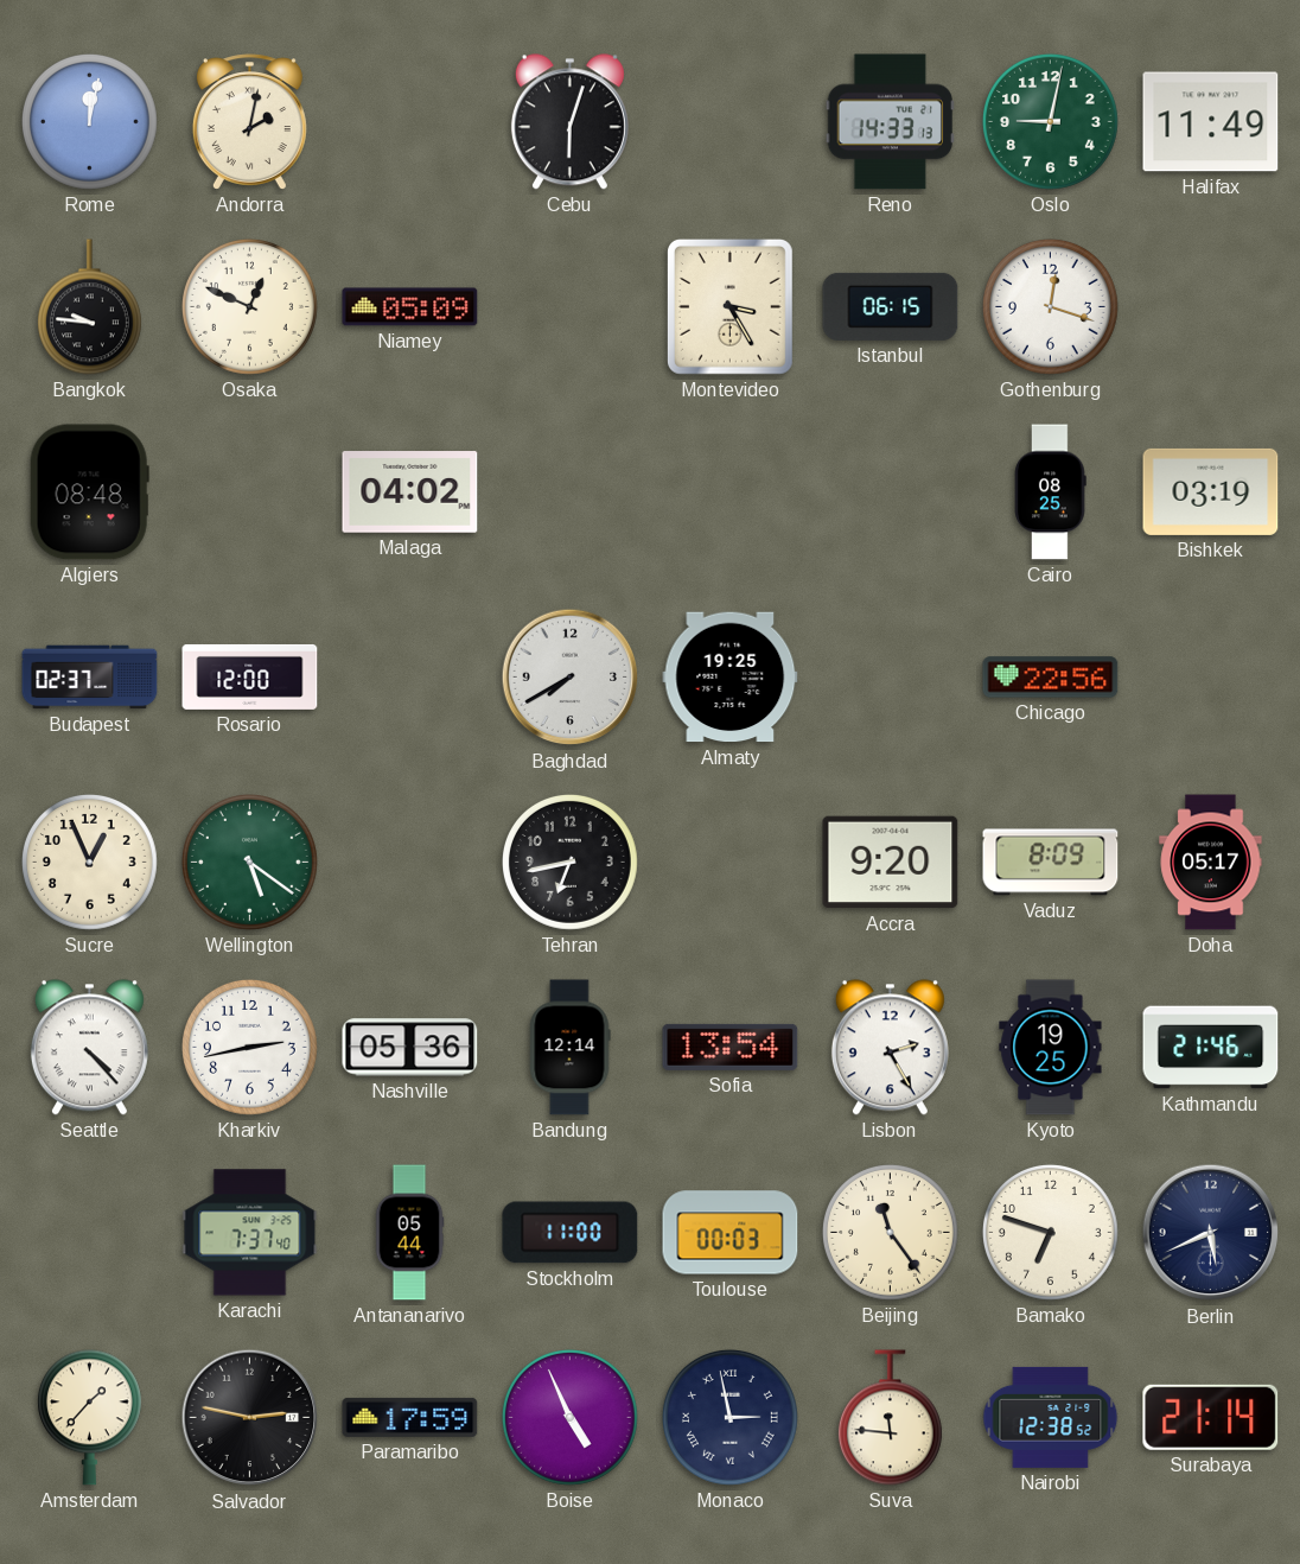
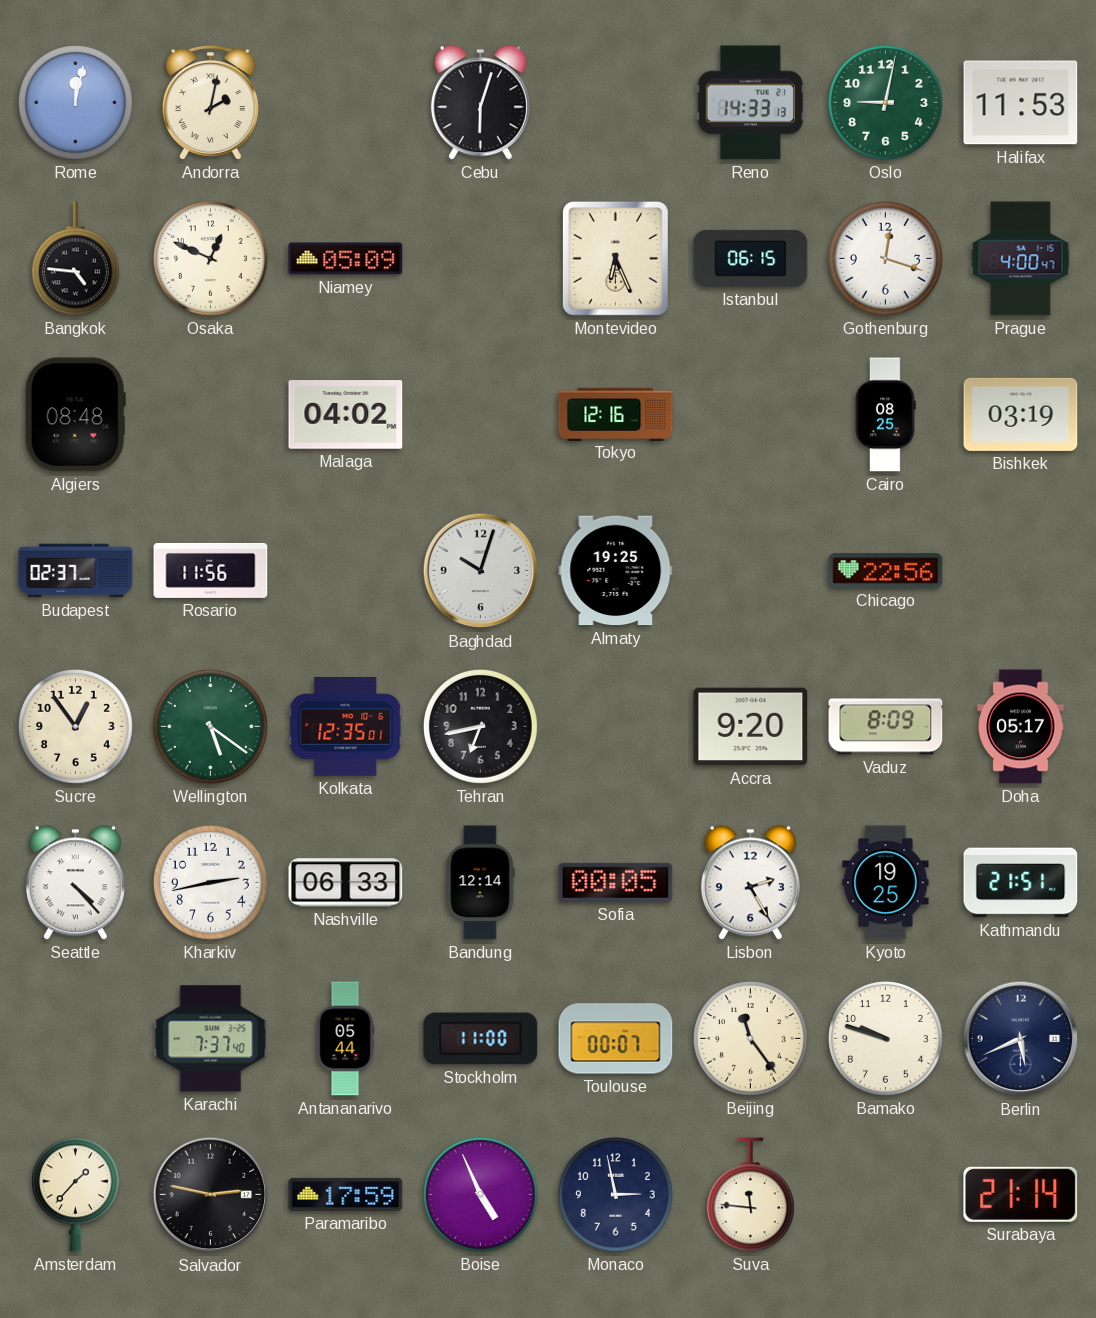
Halifax: 11:49 -> 11:53 (1021, 103)
Bangkok: 9:46 -> 4:46 (75, 259)
Montevideo: 3:25 -> 6:26 (615, 258)
Prague: none -> 4:00 (1021, 259)
Tokyo: none -> 12:16 (616, 414)
Rosario: 12:00 -> 11:56 (211, 570)
Baghdad: 7:40 -> 10:03 (481, 571)
Sucre: 12:56 -> 12:54 (75, 726)
Kolkata: none -> 12:35 (346, 727)
Nashville: 05:36 -> 06:33 (346, 883)
Sofia: 13:54 -> 00:05 (616, 882)
Kathmandu: 21:46 -> 21:51 (1021, 883)
Toulouse: 00:03 -> 00:07 (616, 1039)
Bamako: 6:48 -> 9:48 (885, 1038)
Monaco numerals: Roman -> Arabic (615, 1194)
Nairobi: 12:38 -> none (1051, 1417)
